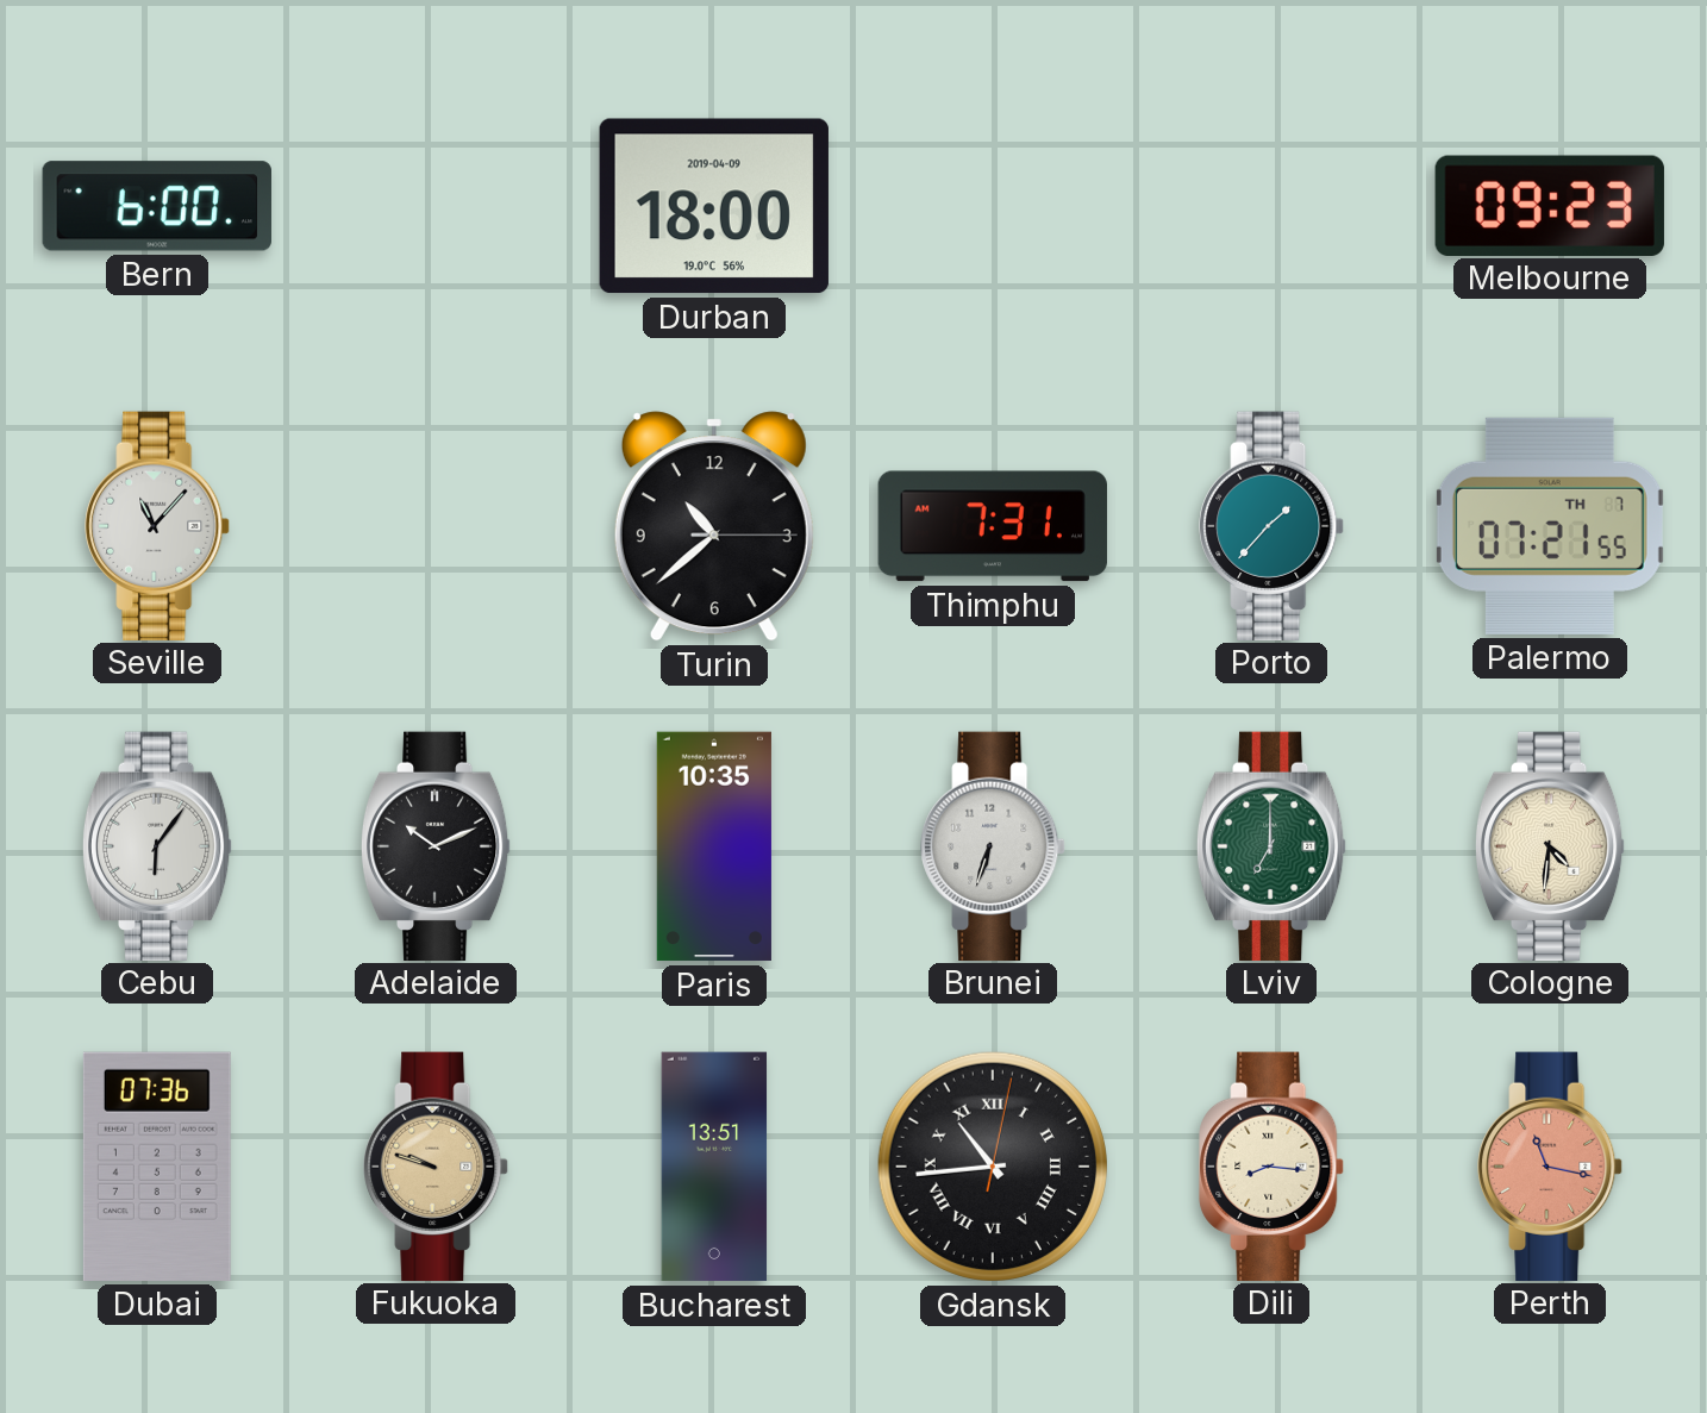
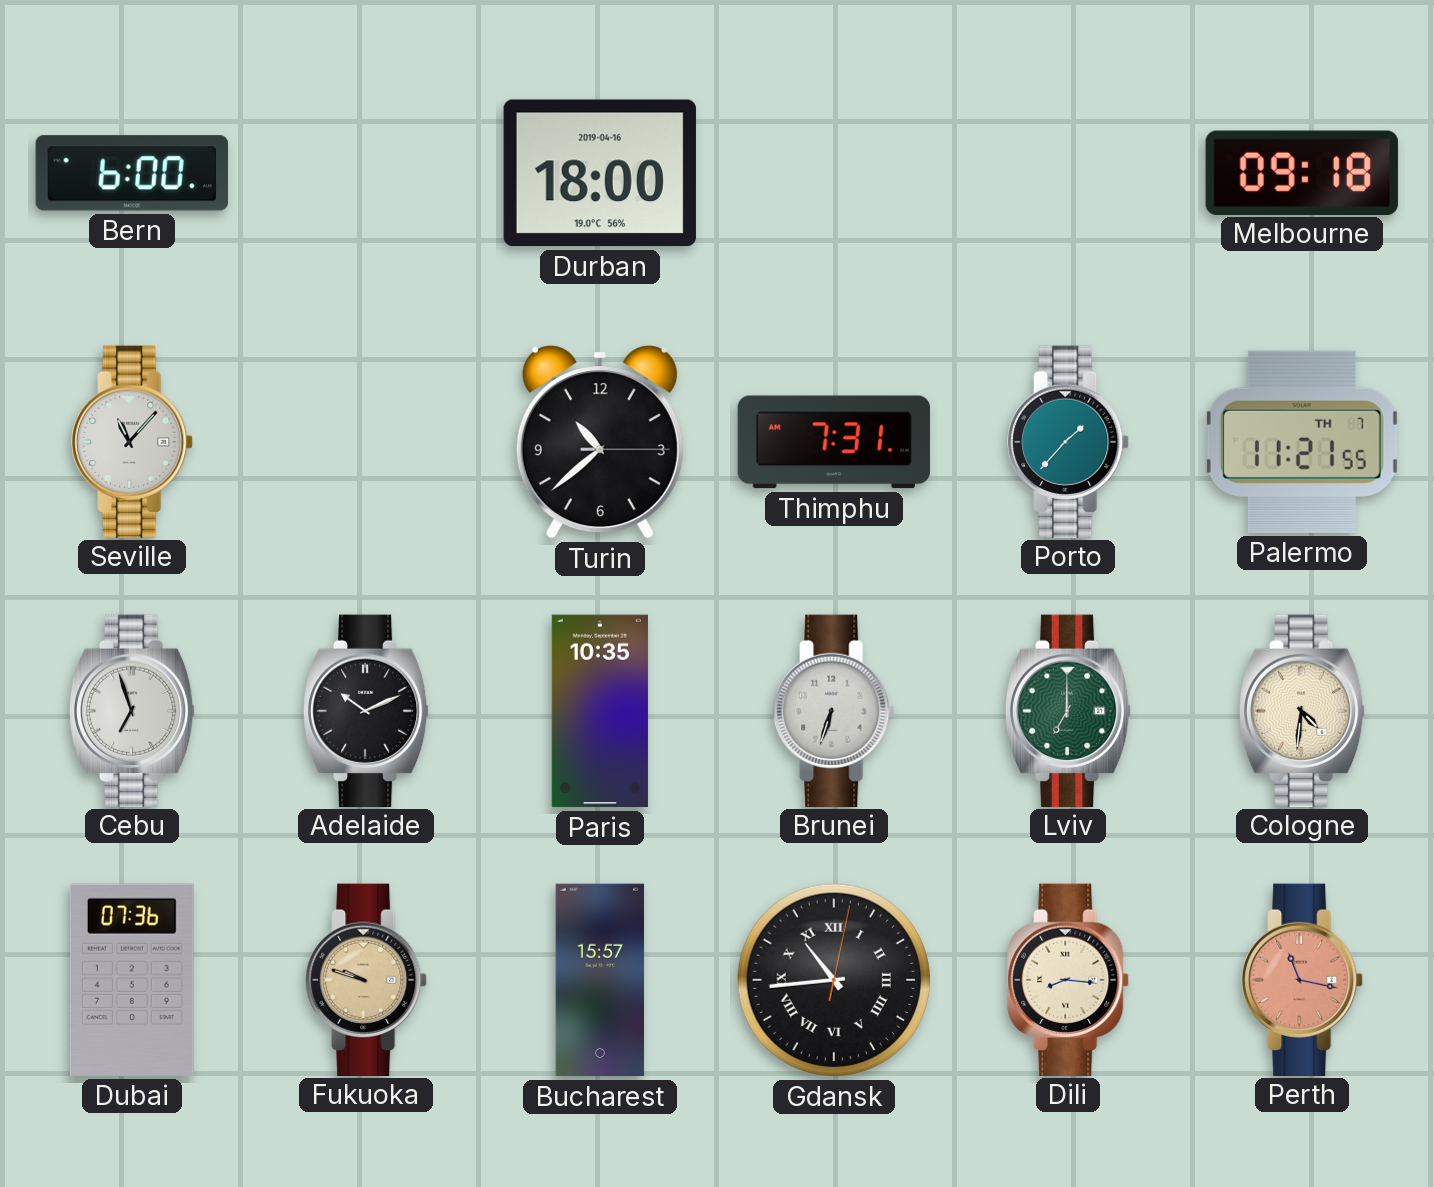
Durban date: 2019-04-09 -> 2019-04-16 (600, 173)
Melbourne: 09:23 -> 09:18 (1302, 172)
Palermo: 07:21 -> 11:21 (1302, 442)
Cebu: 6:06 -> 6:57 (132, 710)
Bucharest: 13:51 -> 15:57 (600, 980)
